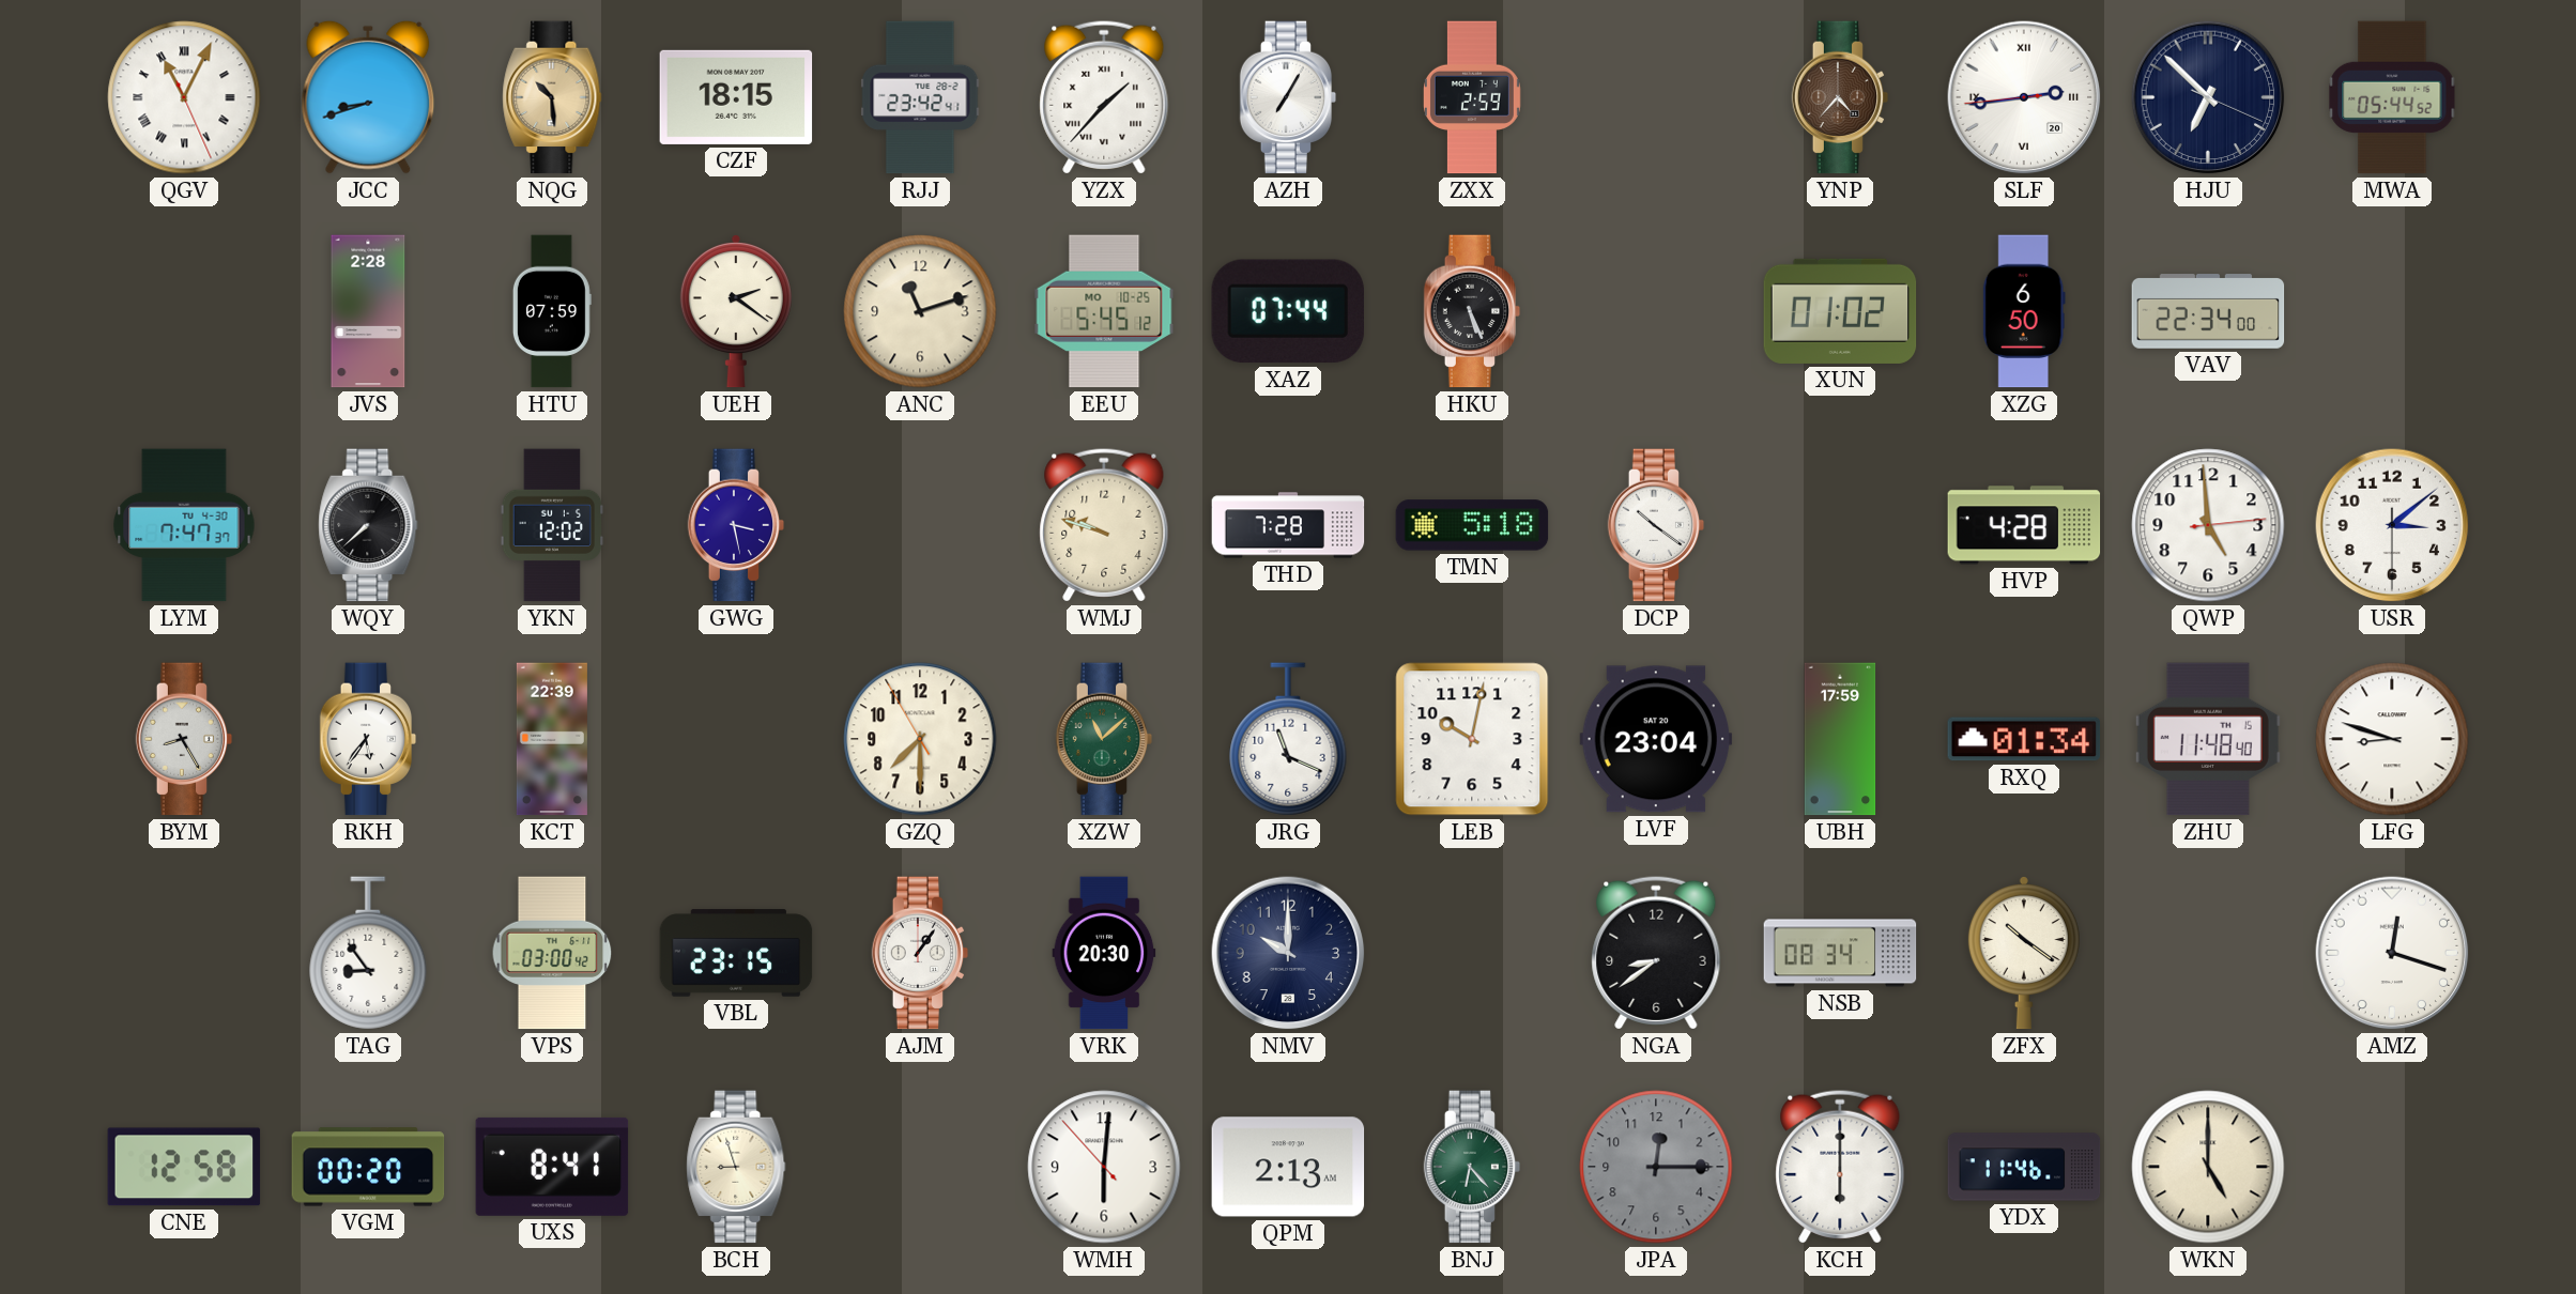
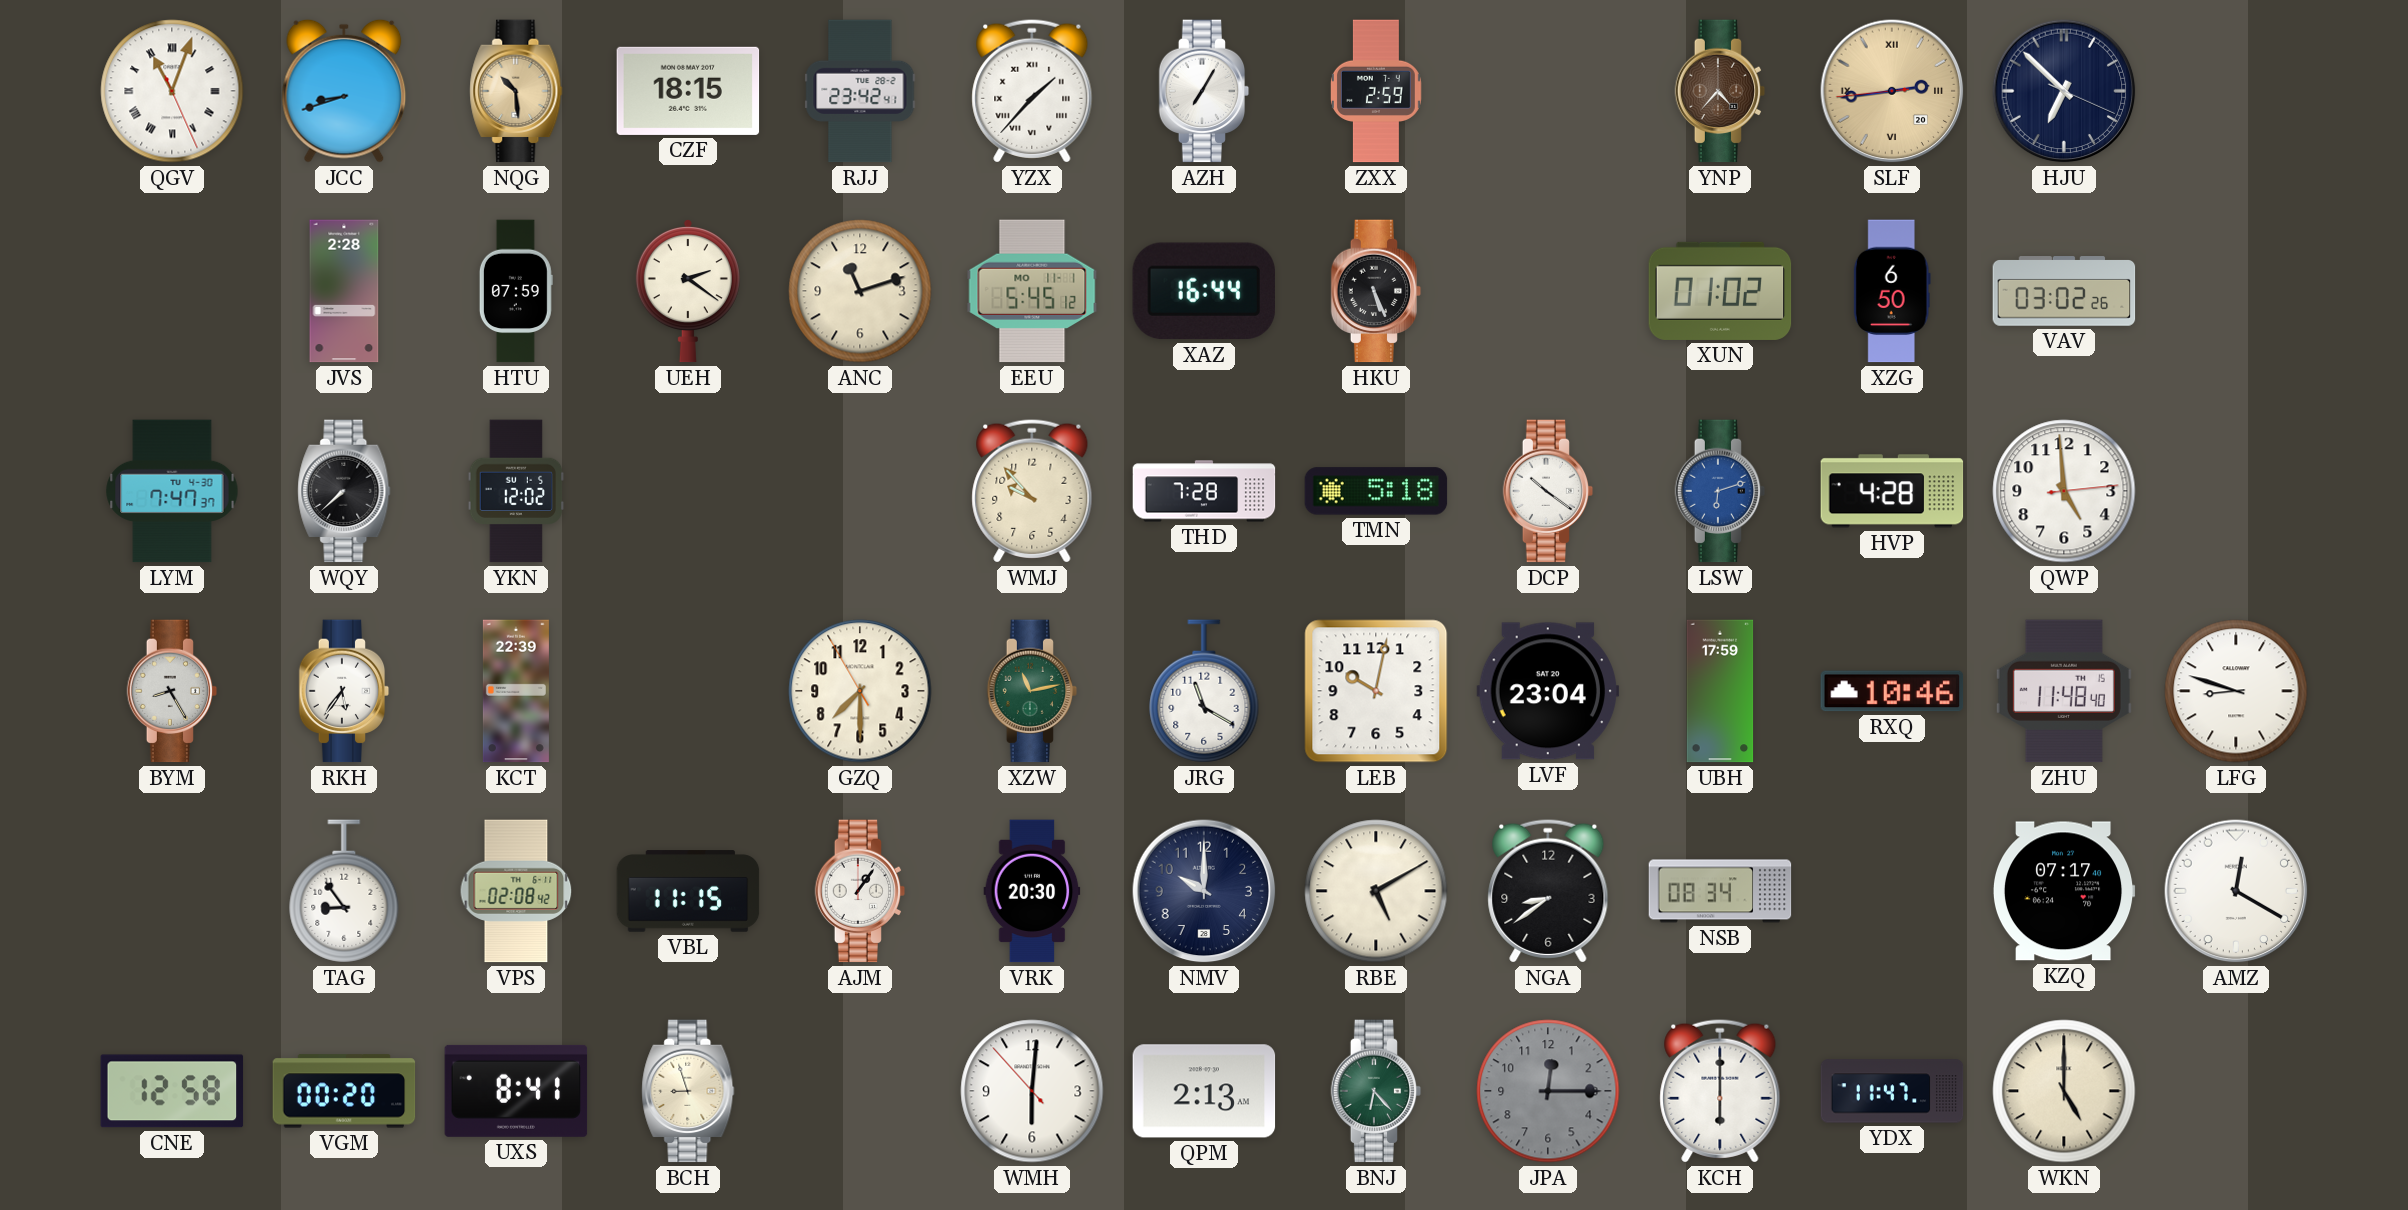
QGV: 11:04 -> 11:03 (172, 91)
SLF dial: white -> champagne (1892, 91)
MWA: 05:44 -> none (2392, 97)
EEU date: MO 10-25 -> MO 11-1 (1032, 291)
XAZ: 07:44 -> 16:44 (1204, 291)
VAV: 22:34 -> 03:02 (2064, 291)
GWG: 3:28 -> none (736, 525)
WMJ: 9:48 -> 9:53 (1032, 491)
LSW: none -> 6:12 (1720, 491)
USR: 3:08 -> none (2392, 525)
XZW: 11:08 -> 11:13 (1032, 691)
JRG: 11:19 -> 11:20 (1204, 691)
RXQ: 01:34 -> 10:46 (1892, 691)
VPS: 03:00 -> 02:08 (516, 891)
VBL: 23:15 -> 11:15 (688, 891)
RBE: none -> 5:10 (1376, 891)
ZFX: 10:21 -> none (2024, 953)
KZQ: none -> 07:17 (2064, 891)
AMZ: 12:18 -> 12:20 (2236, 891)
YDX: 11:46 -> 11:47 (1892, 1091)
